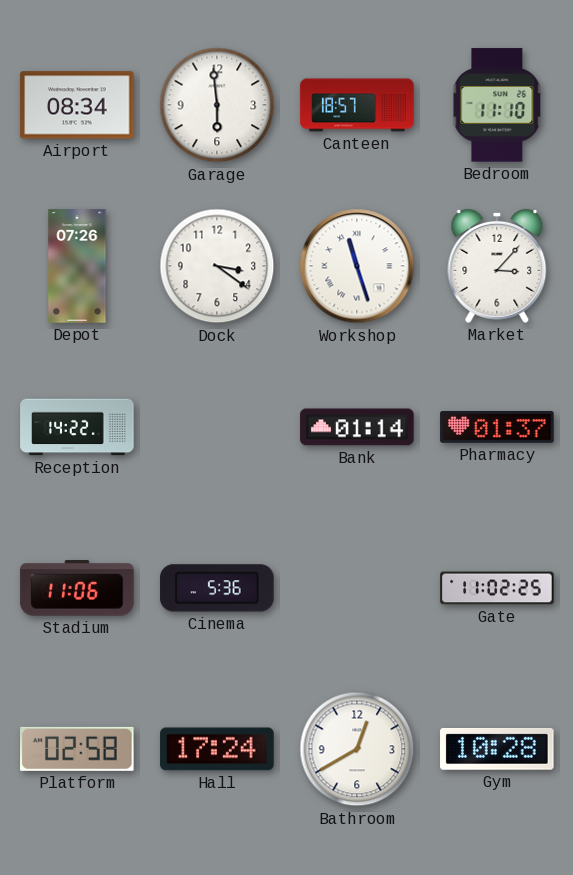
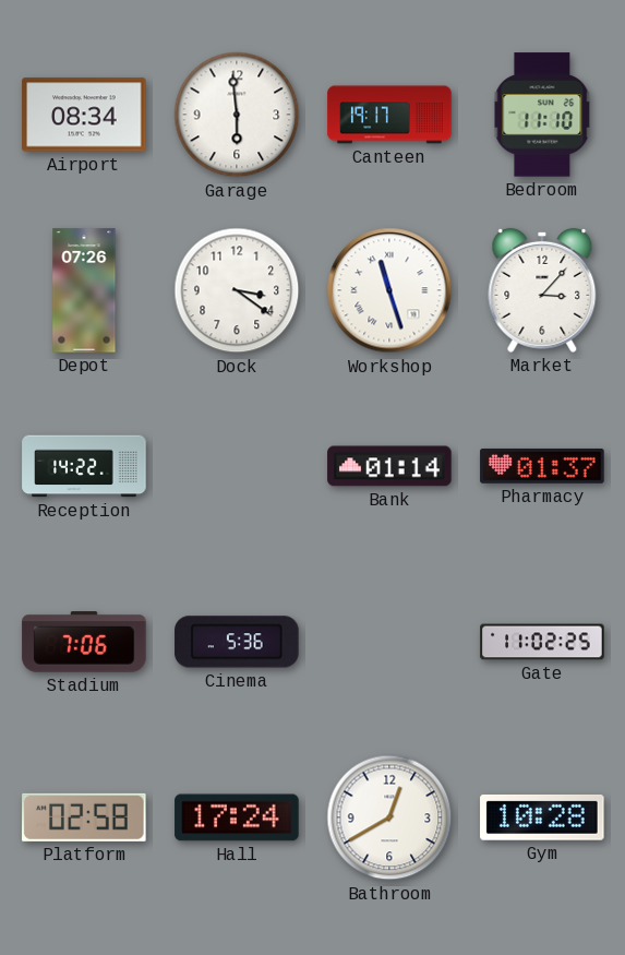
Canteen: 18:57 -> 19:17 (389, 115)
Stadium: 11:06 -> 7:06 (84, 642)
